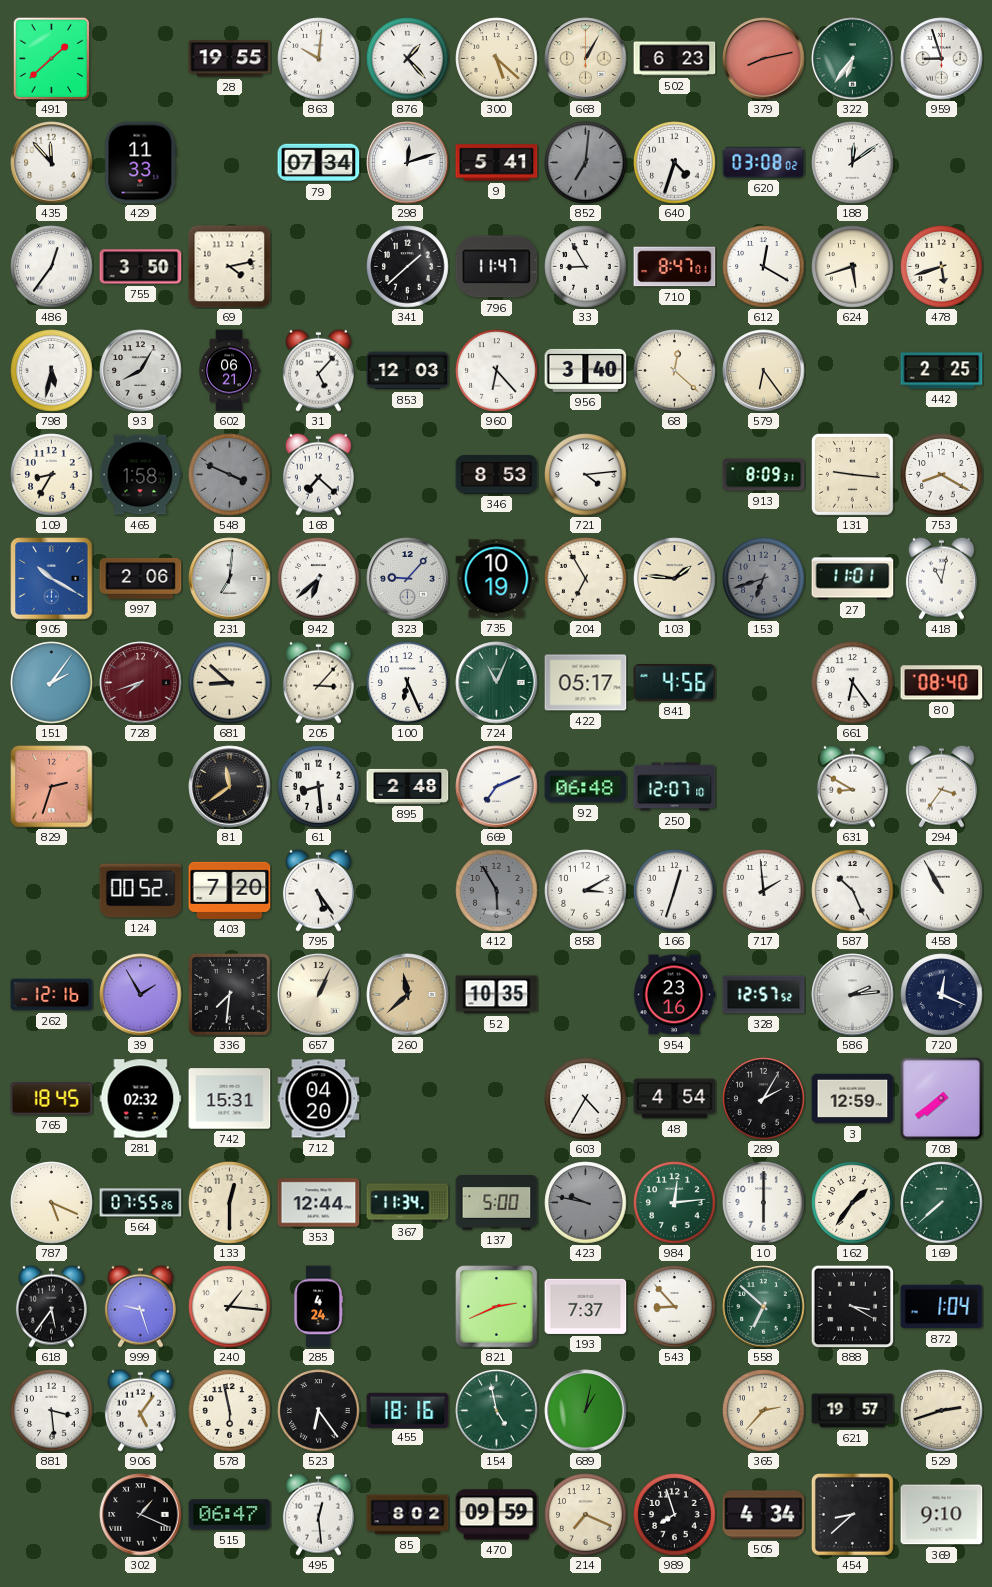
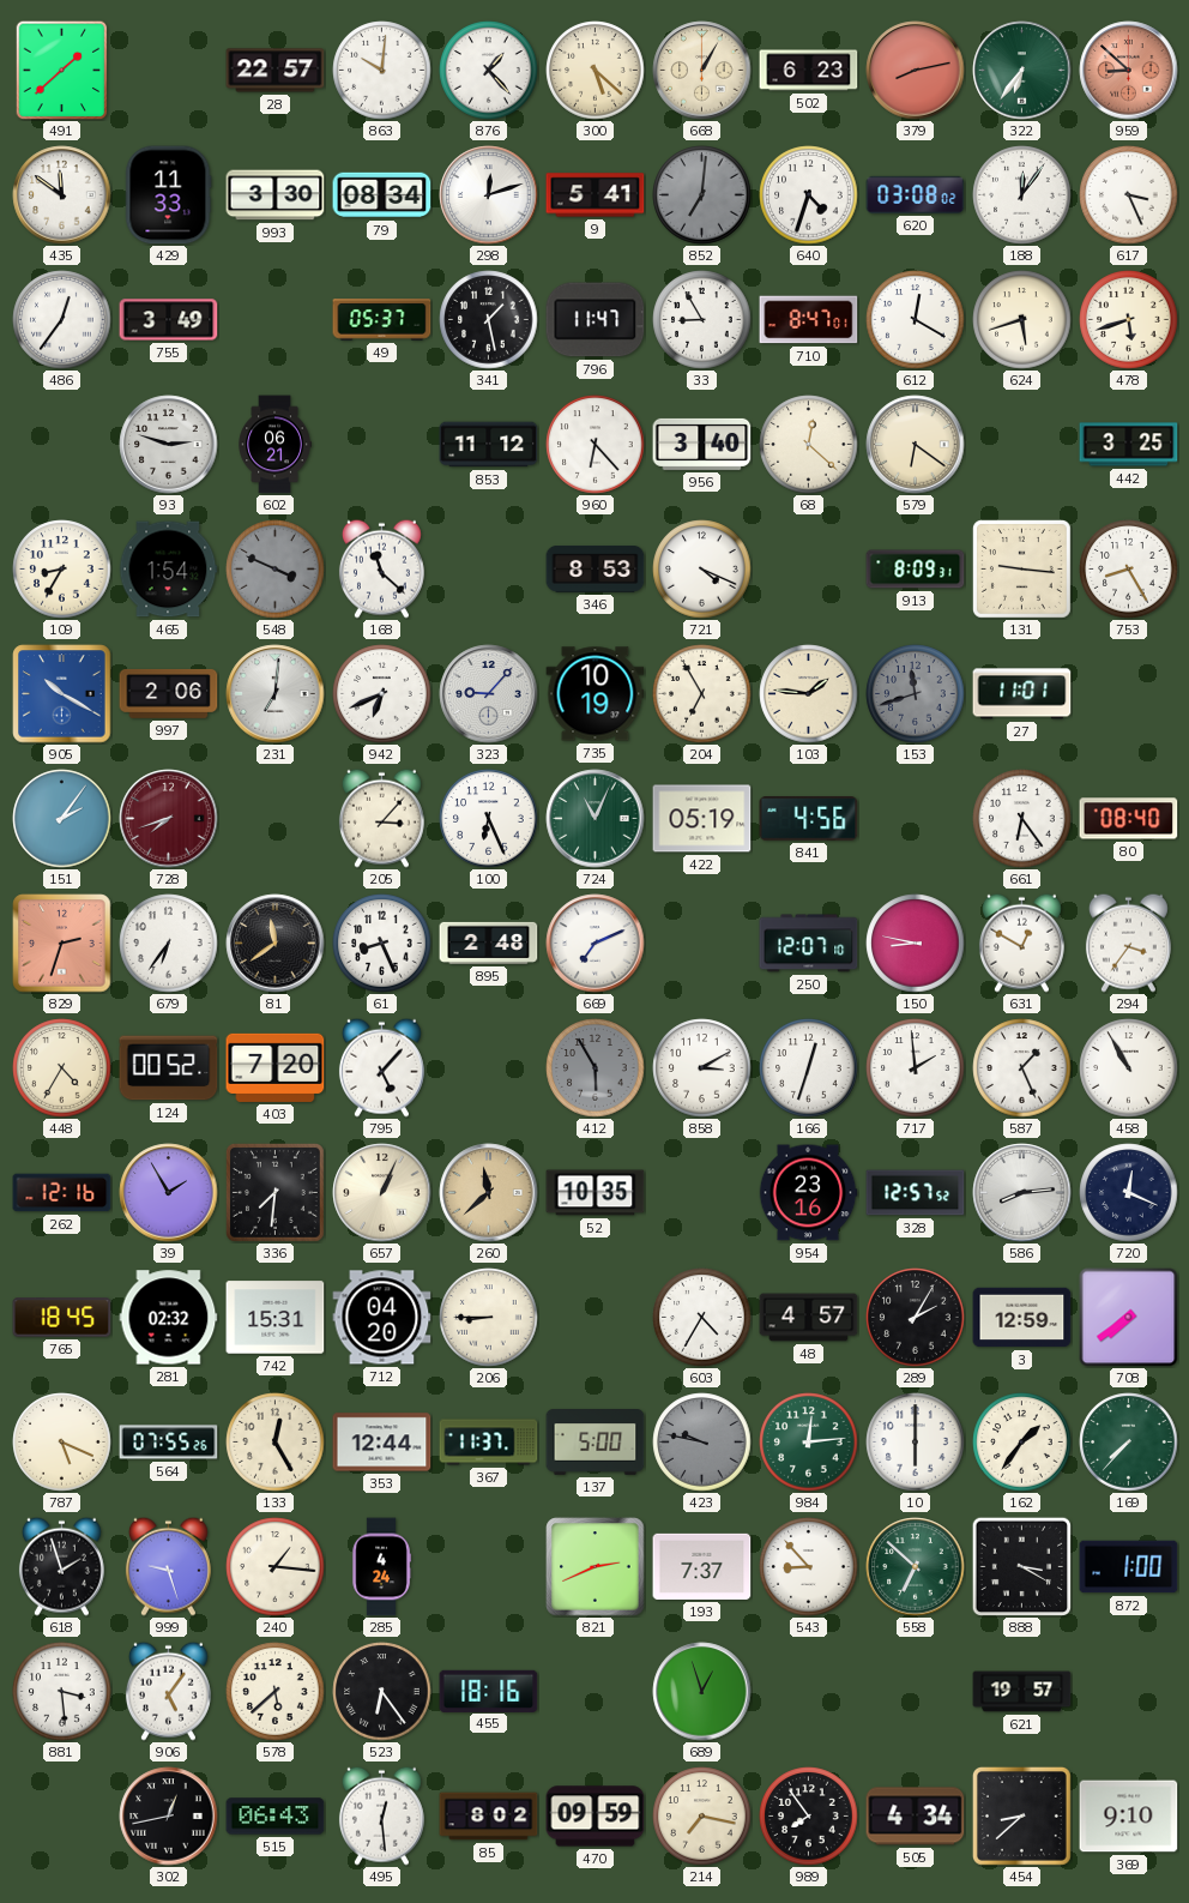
28: 19:55 -> 22:57 (276, 71)
959: 8:57 -> 8:52 (1129, 71)
959 dial: white -> salmon (1129, 71)
435: 11:53 -> 11:51 (62, 195)
993: none -> 3:30 (276, 195)
79: 07:34 -> 08:34 (382, 195)
188: 12:09 -> 12:06 (1022, 195)
617: none -> 3:26 (1129, 195)
755: 3:50 -> 3:49 (169, 320)
69: 4:13 -> none (230, 267)
49: none -> 05:37 (382, 320)
341: 1:38 -> 1:28 (489, 320)
798: 5:32 -> none (52, 371)
93: 8:05 -> 2:48 (169, 445)
31: 5:07 -> none (318, 370)
853: 12:03 -> 11:12 (489, 445)
579: 6:24 -> 6:21 (916, 445)
442: 2:25 -> 3:25 (1129, 445)
465: 1:58 -> 1:54 (168, 570)
168: 7:22 -> 11:22 (381, 568)
721: 4:14 -> 4:19 (702, 570)
753: 8:20 -> 8:25 (1129, 570)
942: 6:38 -> 6:41 (382, 694)
153: 6:42 -> 11:42 (916, 694)
418: 11:02 -> none (941, 578)
681: 8:52 -> none (230, 683)
422: 05:17 -> 05:19 (702, 819)
679: none -> 6:36 (169, 944)
61: 8:29 -> 8:26 (382, 944)
92: 06:48 -> none (586, 787)
150: none -> 8:47 (916, 944)
631: 8:50 -> 12:50 (1021, 943)
448: none -> 4:35 (62, 1068)
795: 5:24 -> 5:07 (381, 1067)
587: 10:26 -> 1:26 (1022, 1068)
586: 2:14 -> 8:14 (1022, 1193)
206: none -> 8:45 (489, 1318)
48: 4:54 -> 4:57 (809, 1318)
133: 12:30 -> 12:25 (276, 1443)
367: 11:34 -> 11:37 (489, 1443)
169: 7:38 -> 7:37 (1129, 1443)
618: 5:36 -> 1:57 (61, 1566)
872: 1:04 -> 1:00 (1129, 1567)
578: 5:58 -> 5:38 (276, 1692)
154: 4:58 -> none (497, 1411)
689: 1:02 -> 12:57 (702, 1692)
365: 2:37 -> none (764, 1411)
529: 2:42 -> none (942, 1411)
302: 1:19 -> 12:43 (169, 1817)
515: 06:47 -> 06:43 (276, 1817)
214: 7:19 -> 7:17 (702, 1817)
989: 7:57 -> 7:54 (809, 1817)
